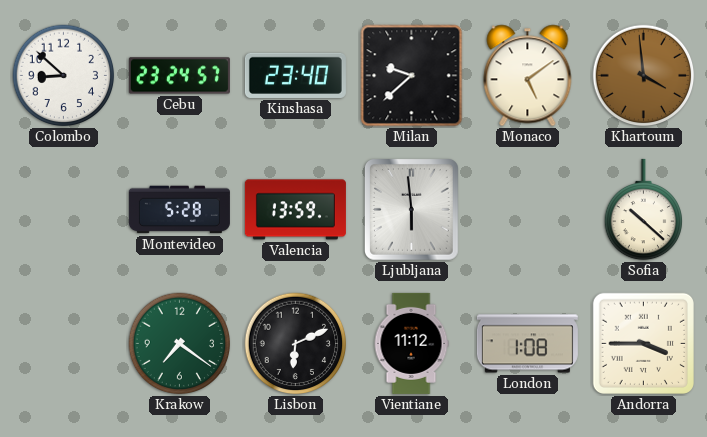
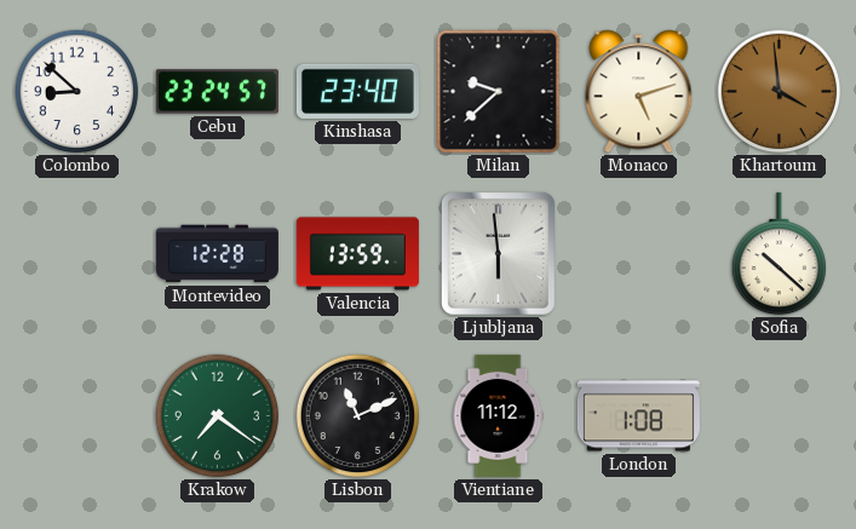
Monaco: 5:09 -> 5:12 (639, 92)
Montevideo: 5:28 -> 12:28 (217, 254)
Lisbon: 6:11 -> 11:11 (358, 416)
Andorra: 3:45 -> none (643, 343)
